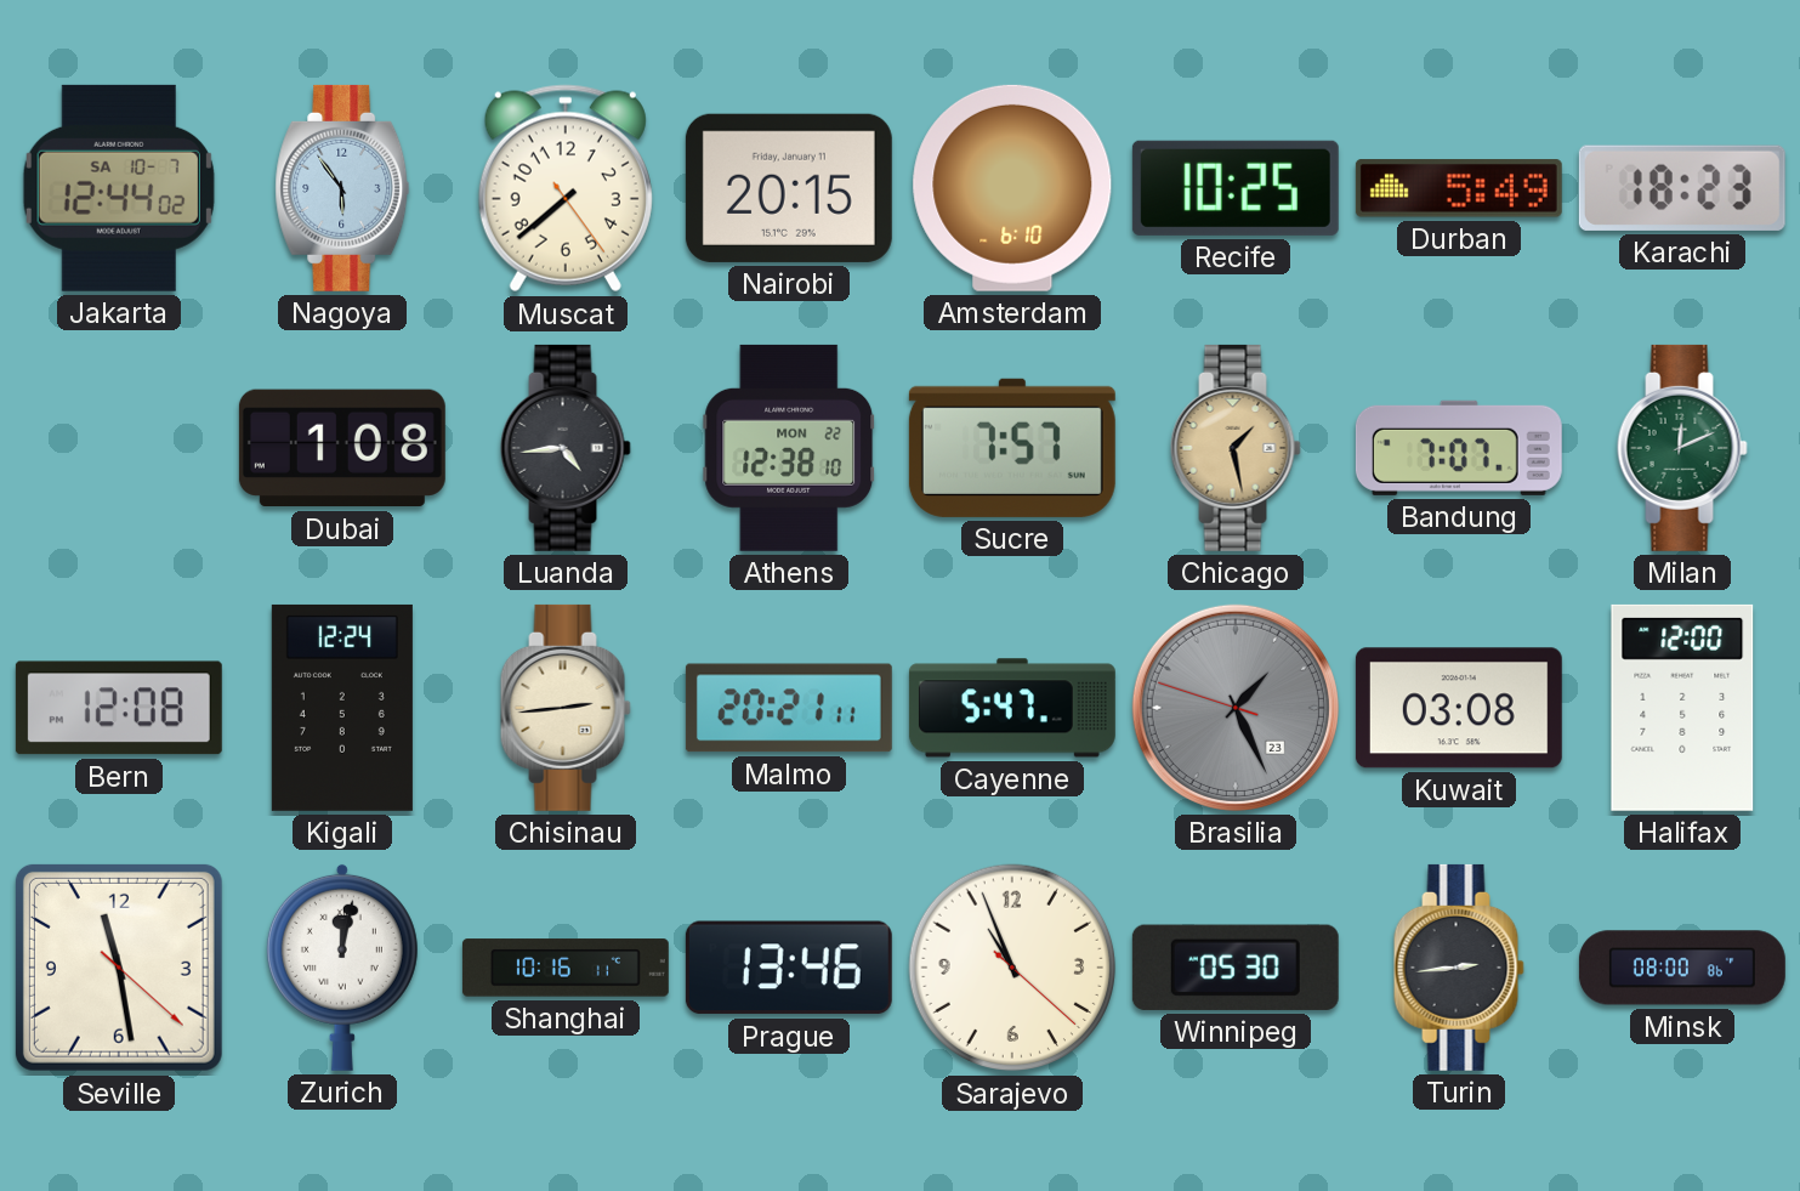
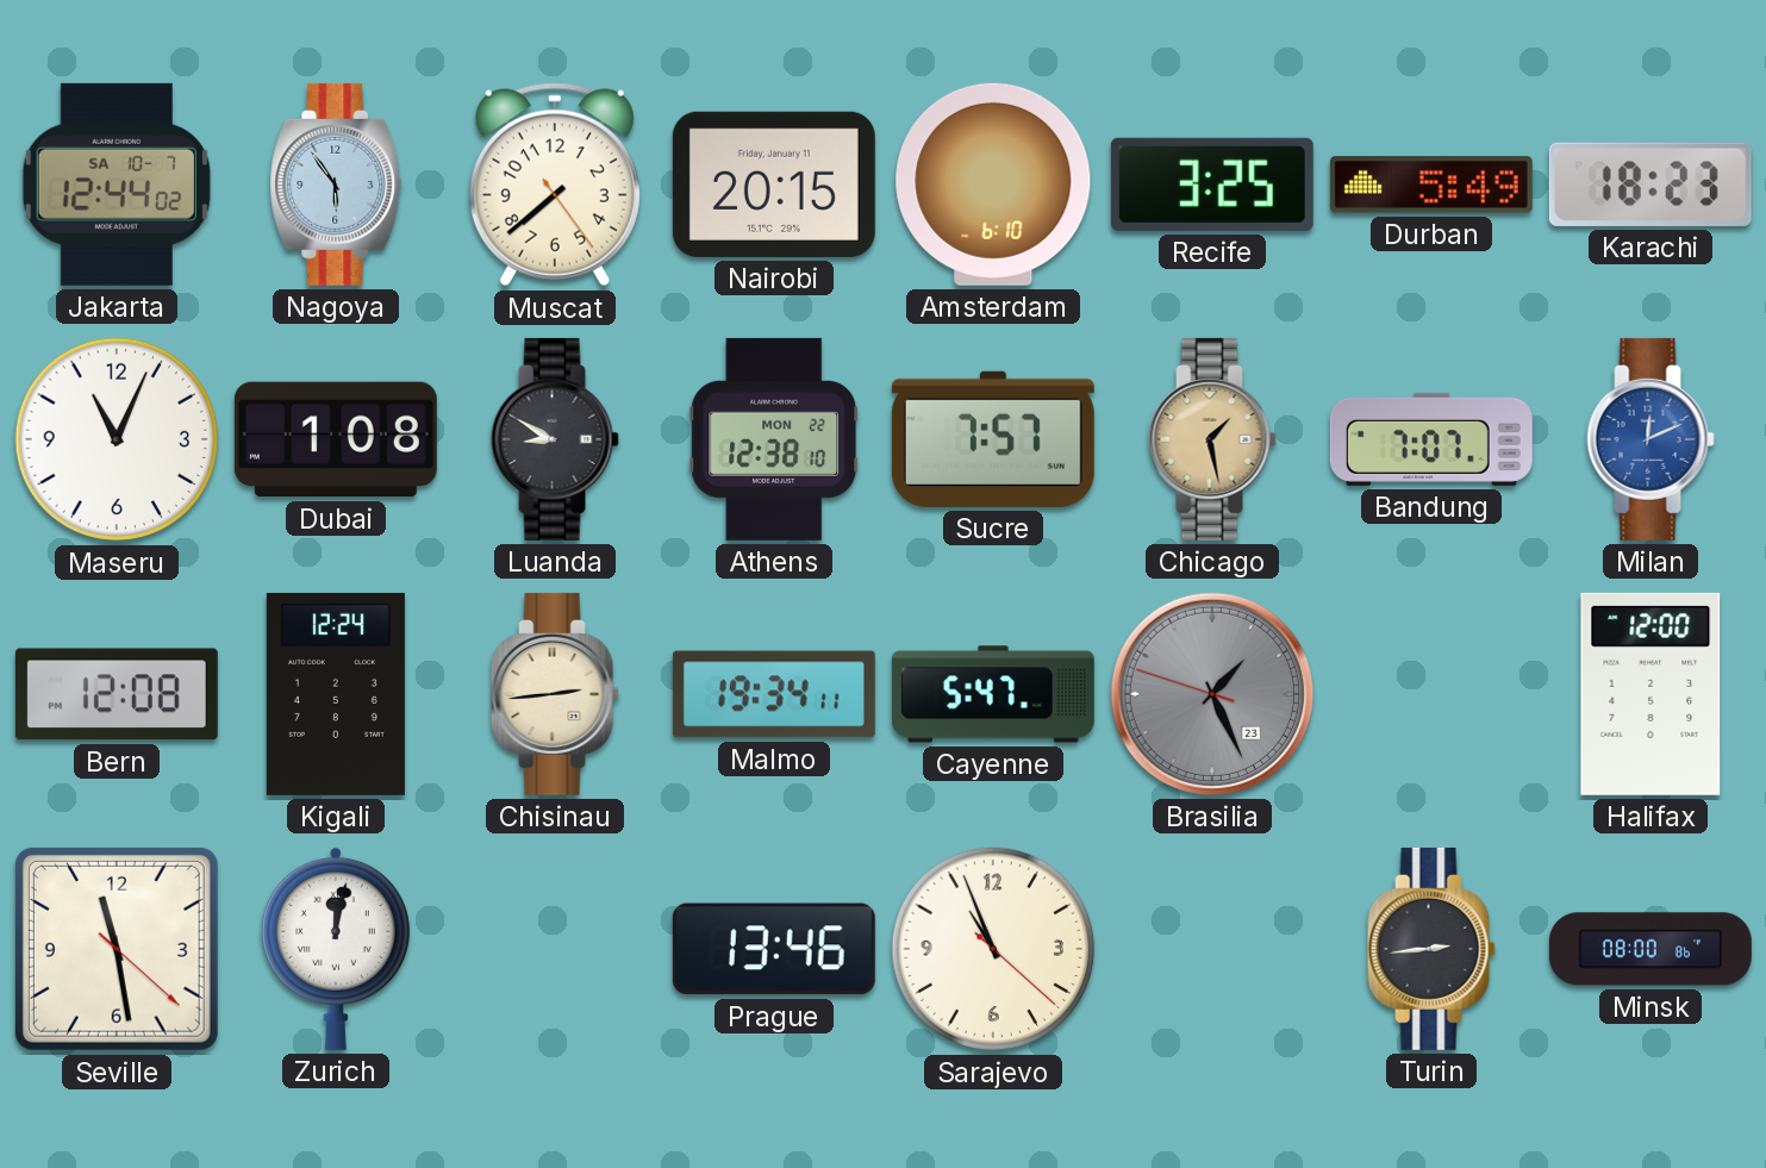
Recife: 10:25 -> 3:25 (1212, 185)
Maseru: none -> 11:04 (117, 439)
Luanda: 4:44 -> 8:50 (555, 439)
Milan dial: green -> blue (1650, 439)
Malmo: 20:21 -> 19:34 (774, 694)
Kuwait: 03:08 -> none (1459, 708)
Shanghai: 10:16 -> none (566, 968)
Winnipeg: 05:30 -> none (1236, 968)
